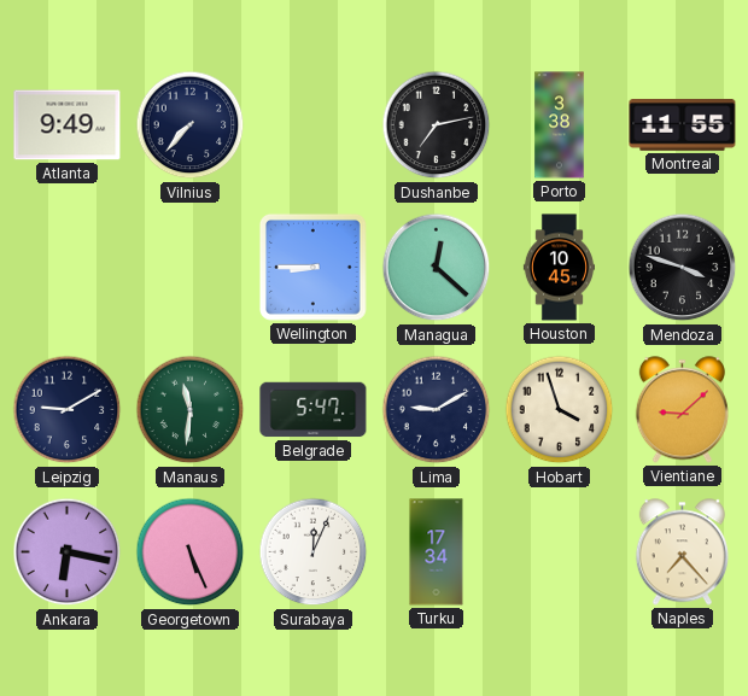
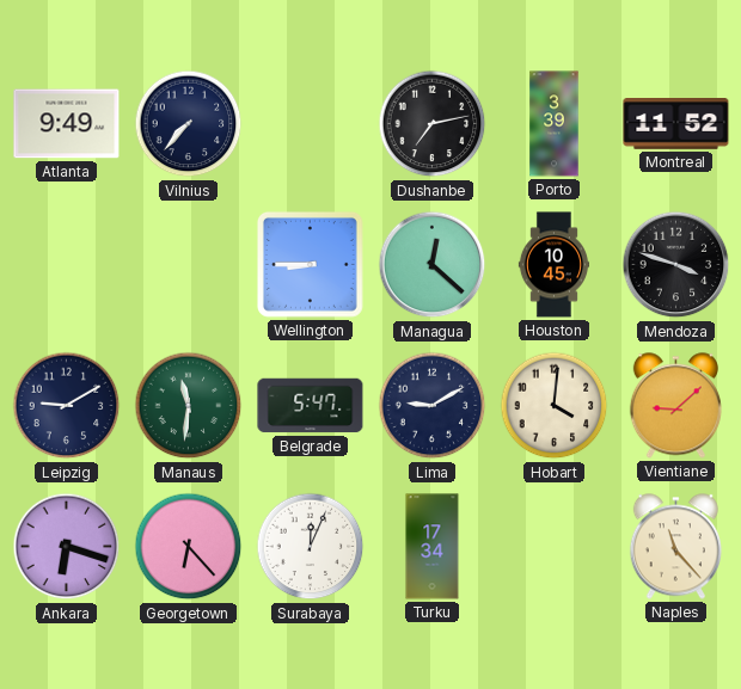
Porto: 3:38 -> 3:39 (555, 124)
Montreal: 11:55 -> 11:52 (676, 124)
Hobart: 3:57 -> 4:01 (555, 406)
Ankara: 6:17 -> 6:18 (67, 547)
Georgetown: 5:26 -> 6:23 (189, 547)
Naples: 7:23 -> 11:23 (675, 547)
